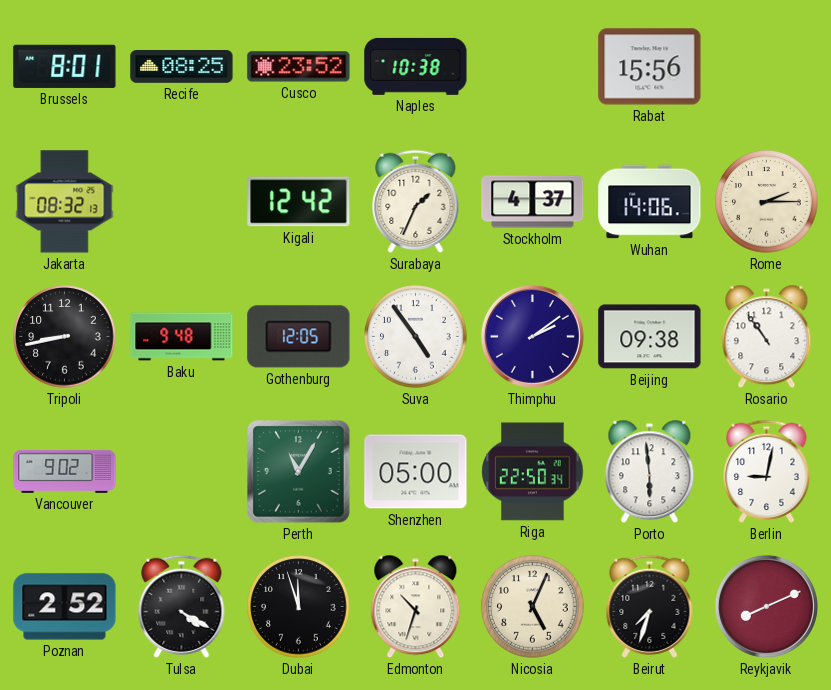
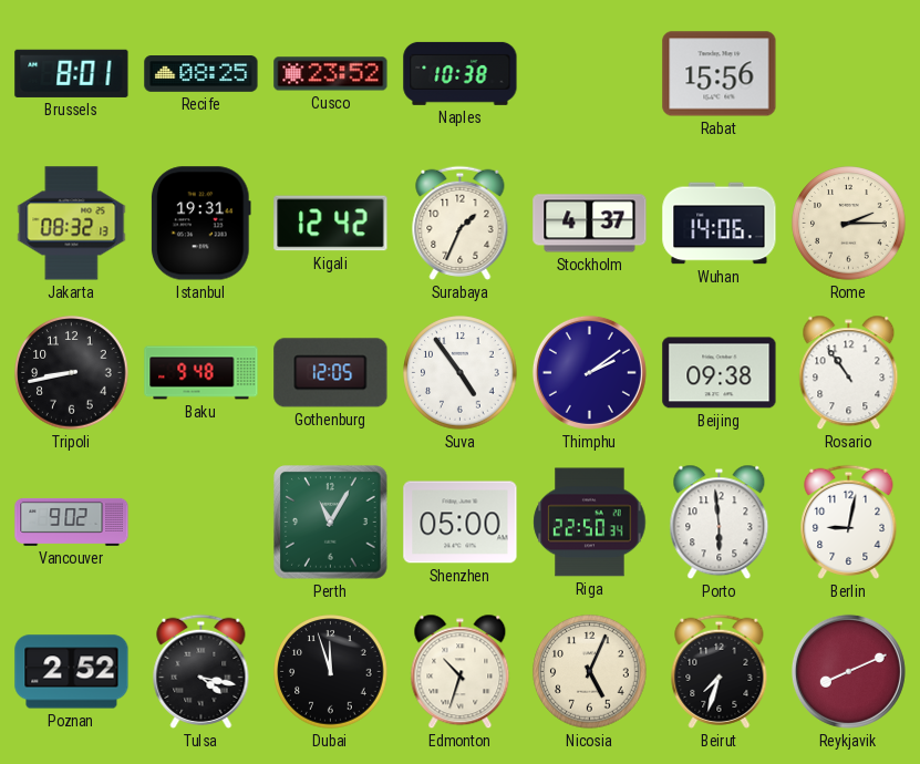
Istanbul: none -> 19:31 (200, 224)
Tulsa: 4:20 -> 4:17 (201, 671)
